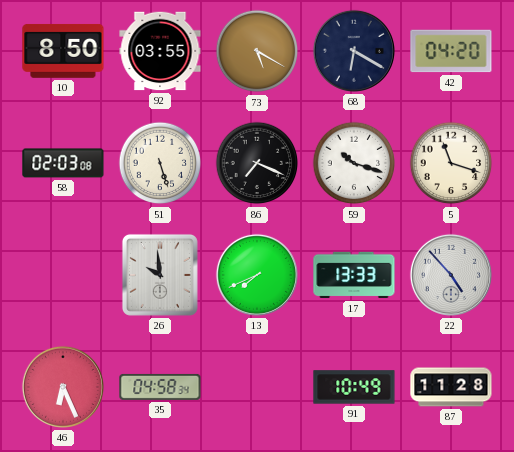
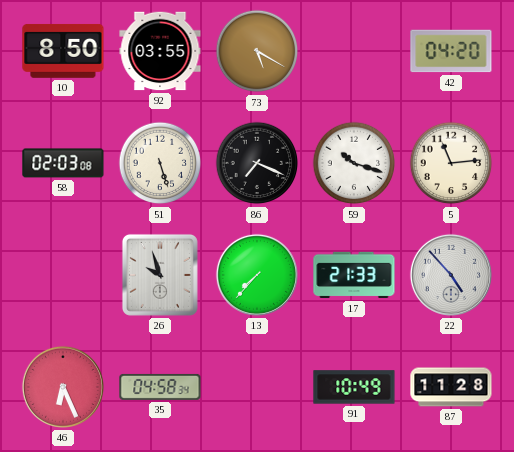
68: 6:20 -> none (354, 51)
5: 11:18 -> 11:14 (451, 163)
26: 9:59 -> 9:57 (160, 275)
13: 7:41 -> 7:37 (257, 275)
17: 13:33 -> 21:33 (354, 275)
